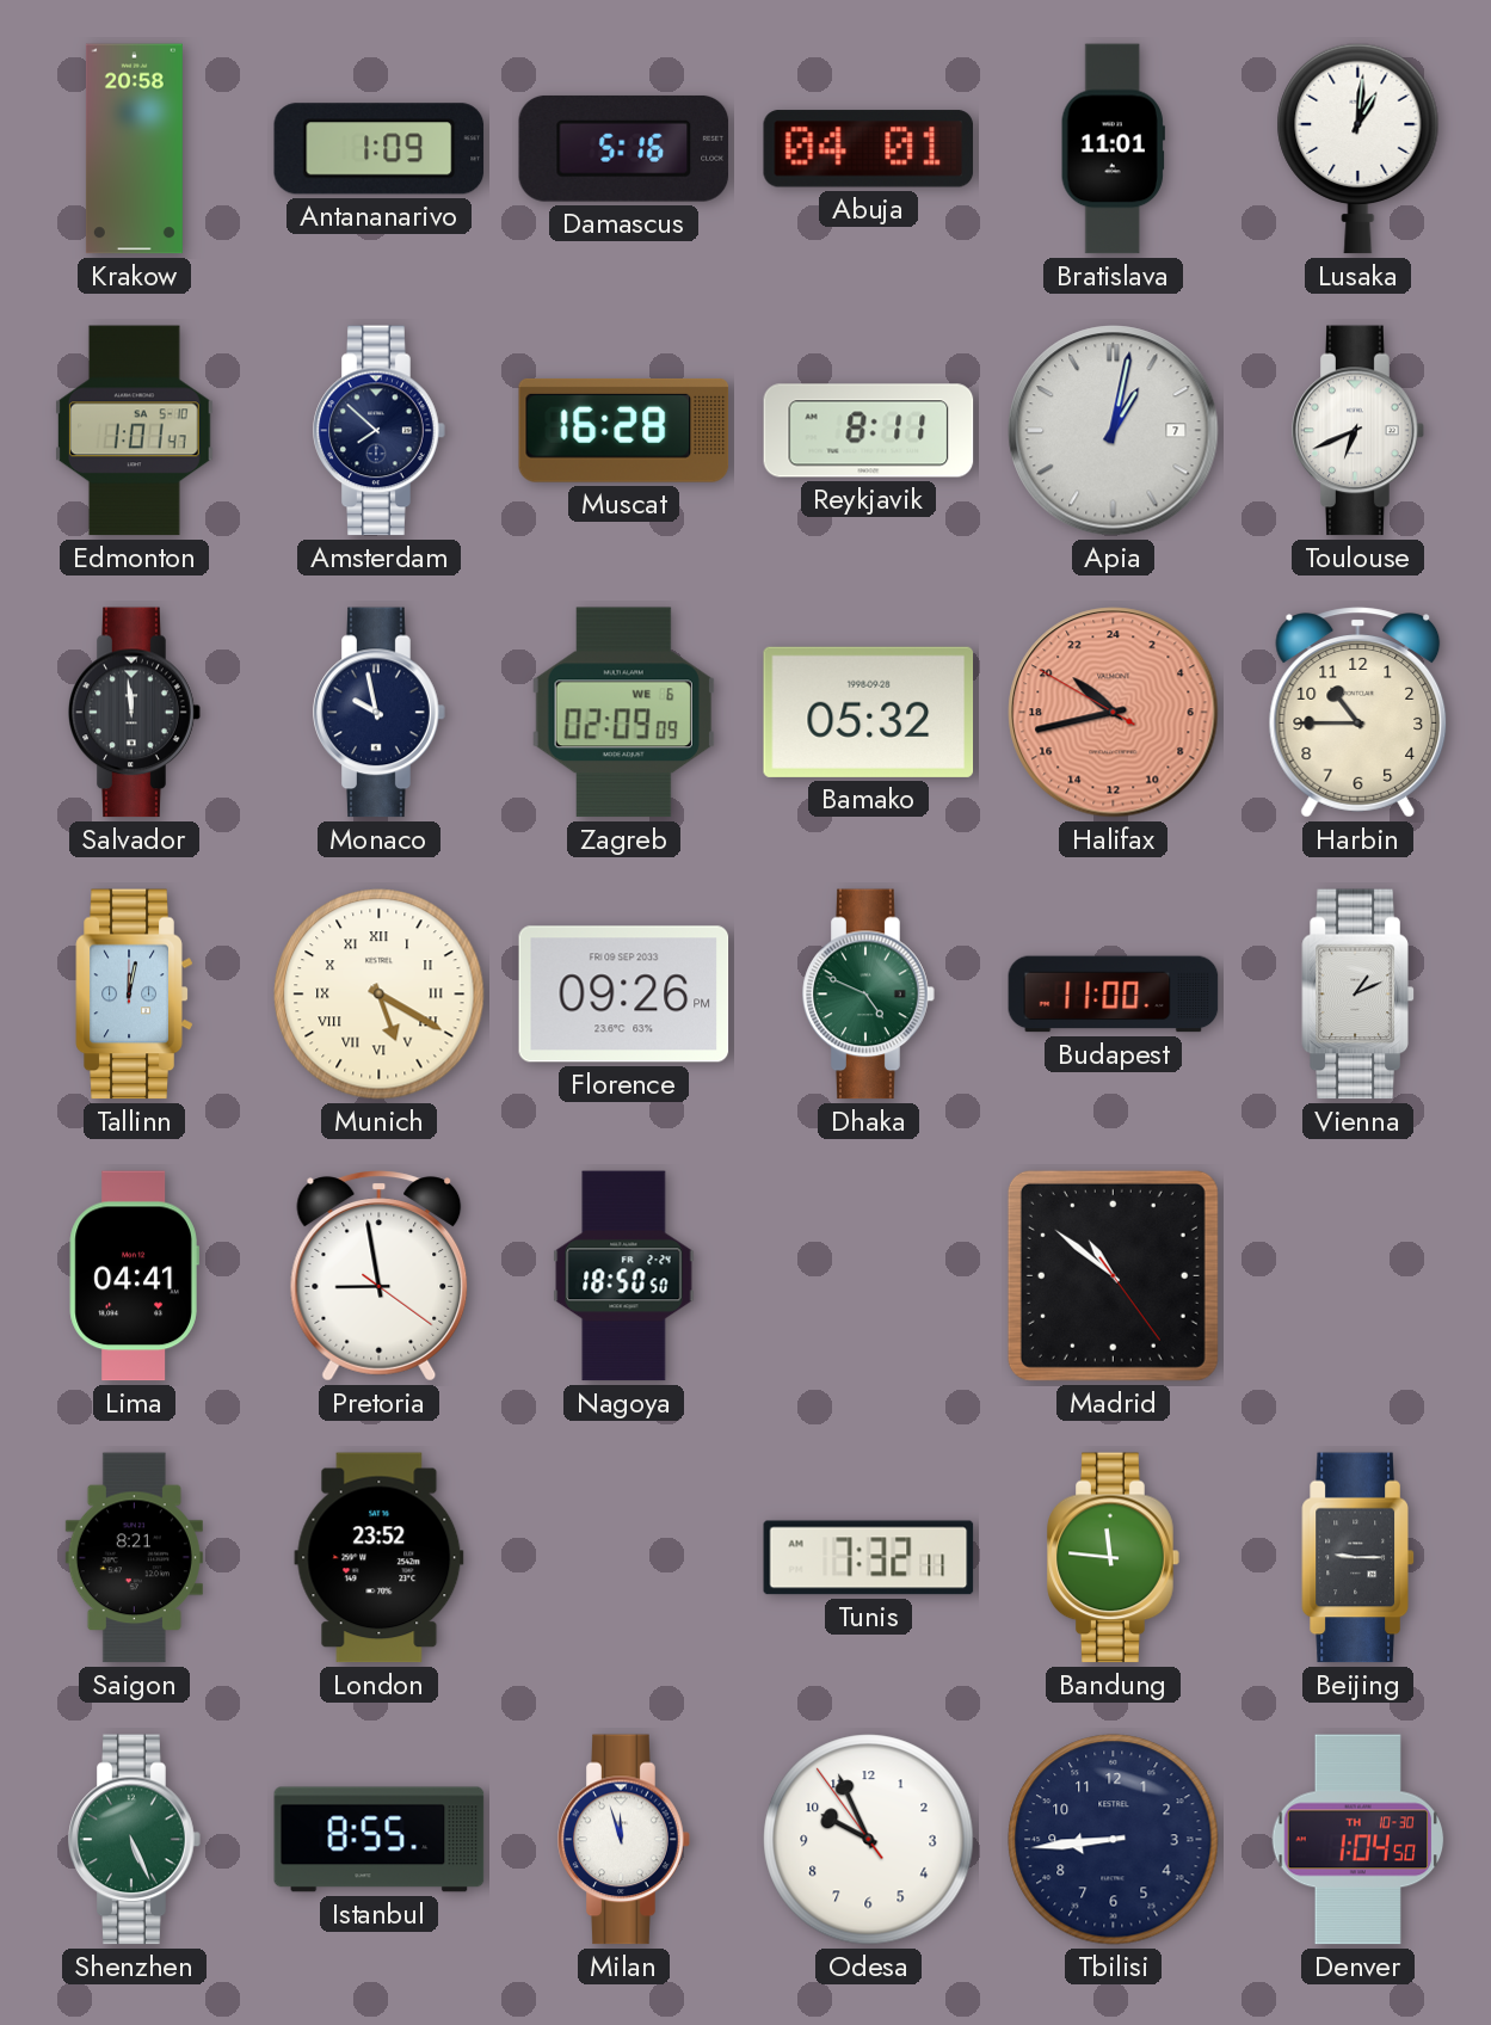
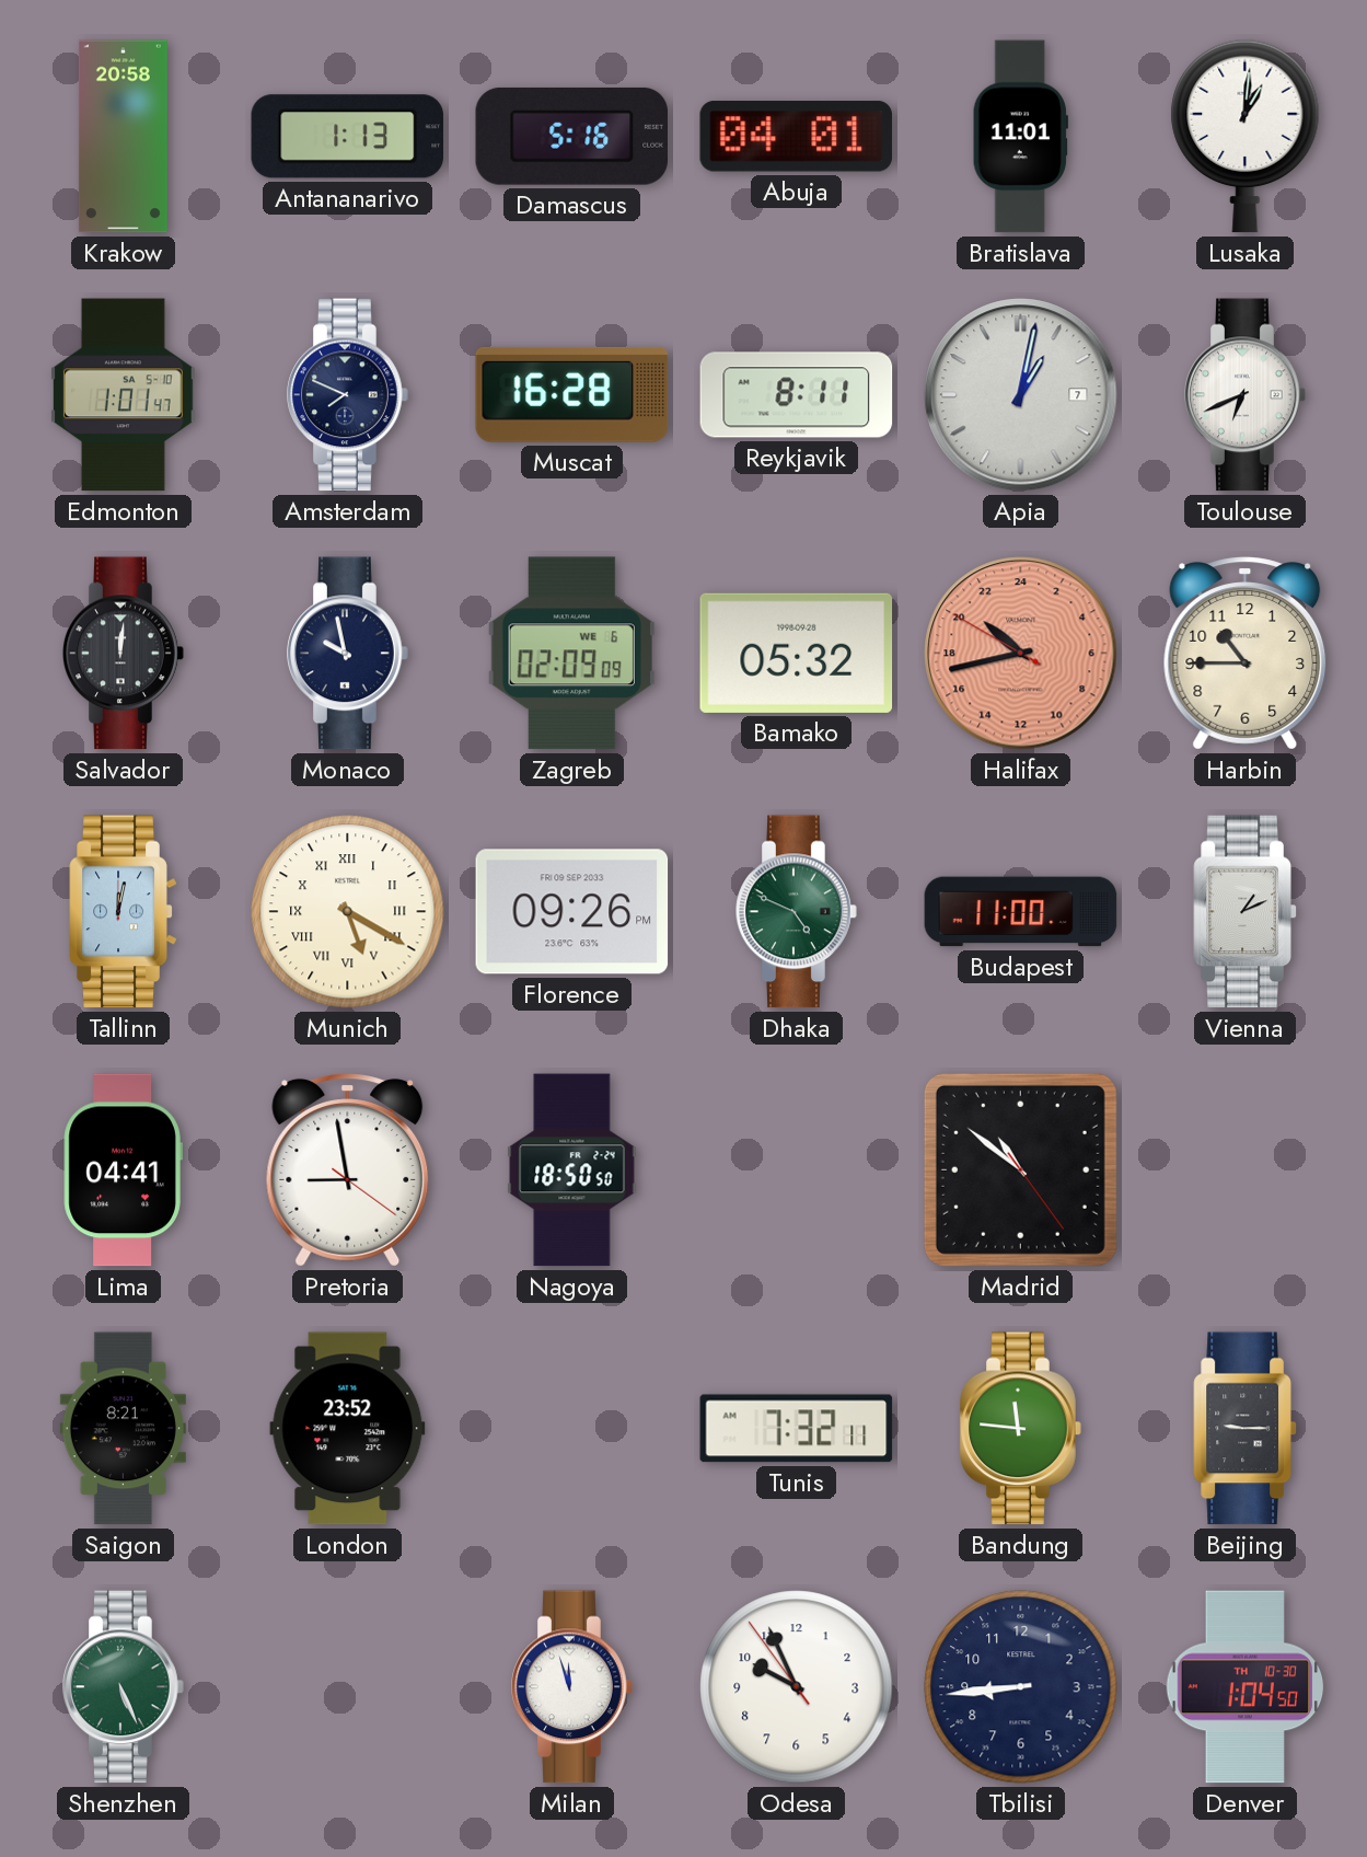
Antananarivo: 1:09 -> 1:13 (348, 137)
Amsterdam: 7:52 -> 7:49 (348, 395)
Salvador: 11:59 -> 12:01 (124, 654)
Istanbul: 8:55 -> none (380, 1840)
